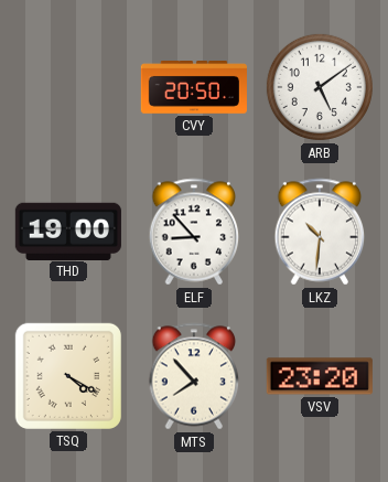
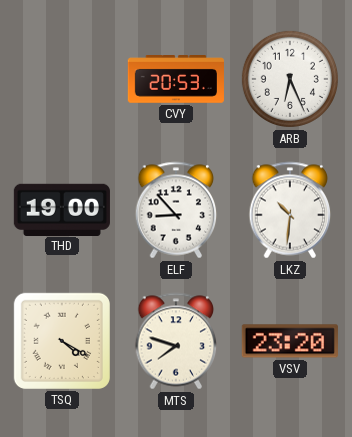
CVY: 20:50 -> 20:53 (176, 79)
ARB: 5:09 -> 6:26 (290, 79)
MTS: 7:53 -> 7:48 (176, 341)
